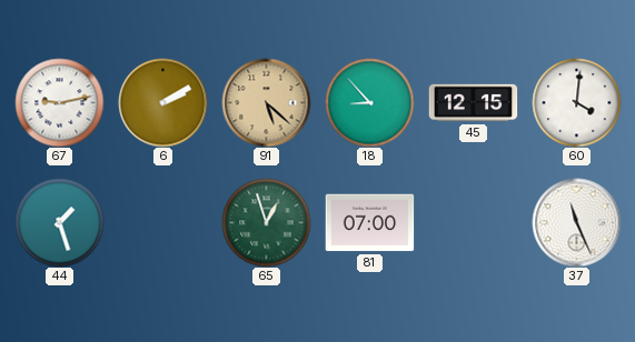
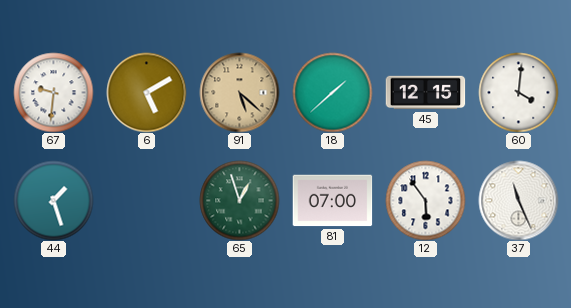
67: 9:13 -> 9:31 (53, 92)
6: 2:10 -> 5:10 (146, 92)
18: 8:53 -> 1:38 (332, 92)
12: none -> 5:54 (425, 200)
